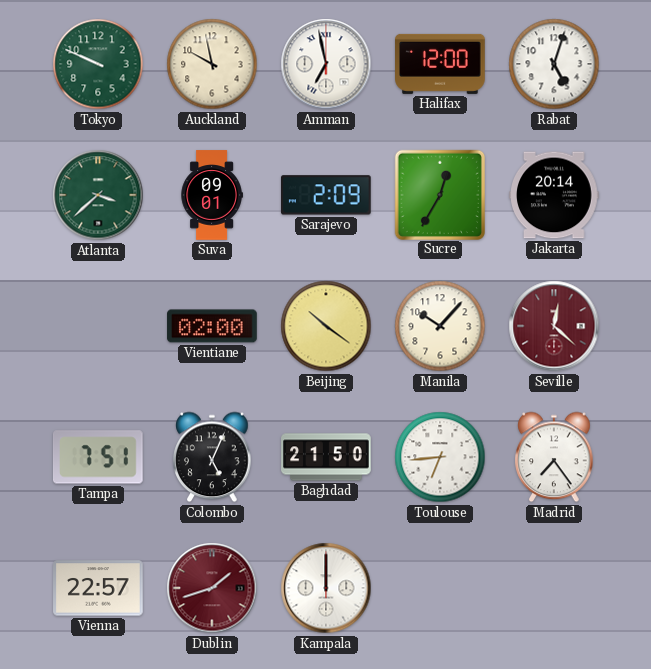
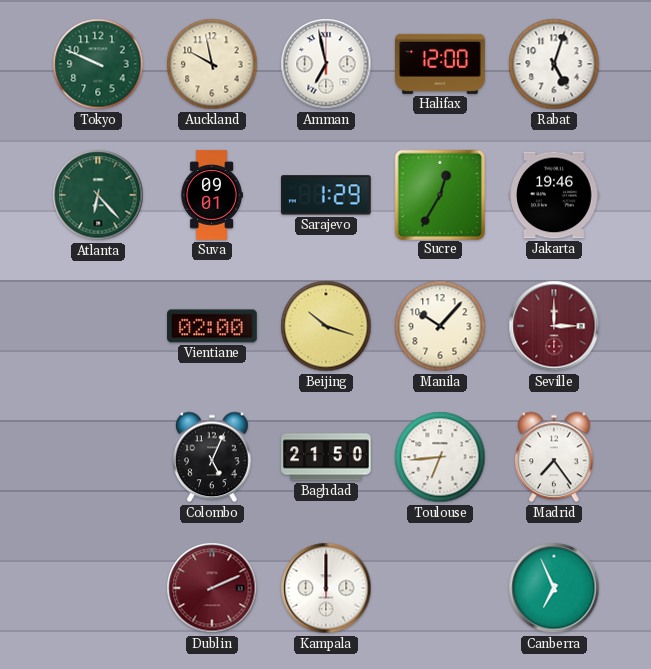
Atlanta: 3:38 -> 6:23 (98, 195)
Sarajevo: 2:09 -> 1:29 (326, 195)
Jakarta: 20:14 -> 19:46 (554, 195)
Beijing: 10:21 -> 10:18 (326, 326)
Seville: 12:22 -> 3:00 (554, 326)
Tampa: 7:51 -> none (98, 457)
Vienna: 22:57 -> none (98, 588)
Dublin: 1:42 -> 2:11 (212, 588)
Canberra: none -> 6:56 (554, 588)
